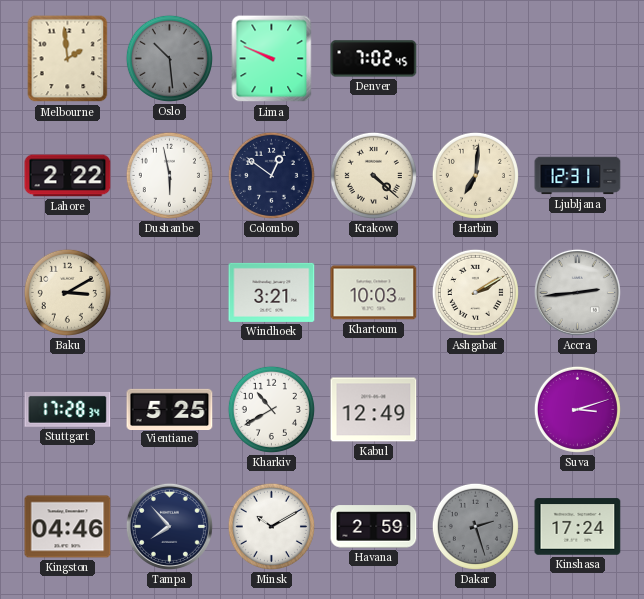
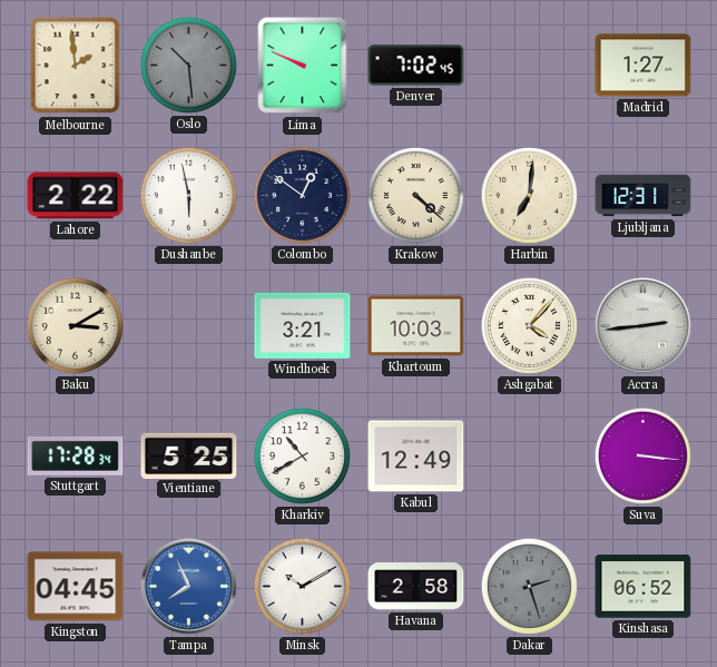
Madrid: none -> 1:27 (644, 66)
Ashgabat: 2:10 -> 4:07 (529, 325)
Suva: 3:12 -> 3:16 (642, 455)
Kingston: 04:46 -> 04:45 (76, 587)
Tampa: 7:53 -> 7:56 (188, 586)
Tampa dial: navy -> blue (188, 586)
Havana: 2:59 -> 2:58 (416, 587)
Kinshasa: 17:24 -> 06:52 (644, 587)
